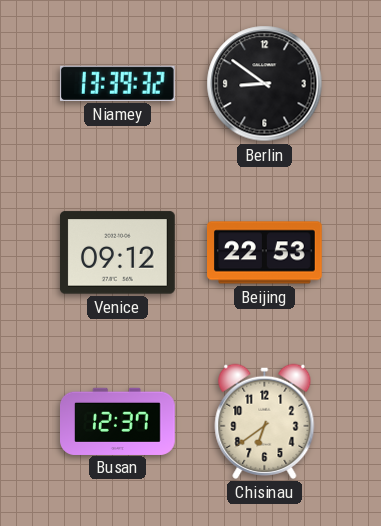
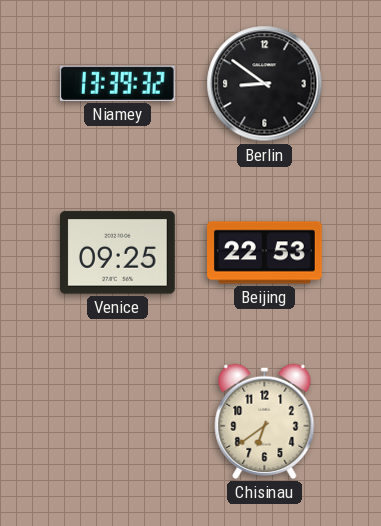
Venice: 09:12 -> 09:25 (118, 253)
Busan: 12:37 -> none (118, 421)
